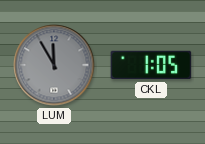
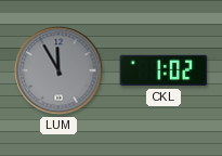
CKL: 1:05 -> 1:02 (164, 70)
